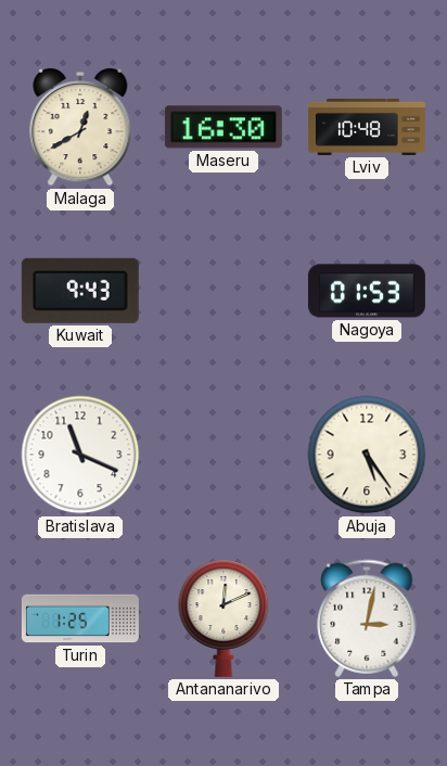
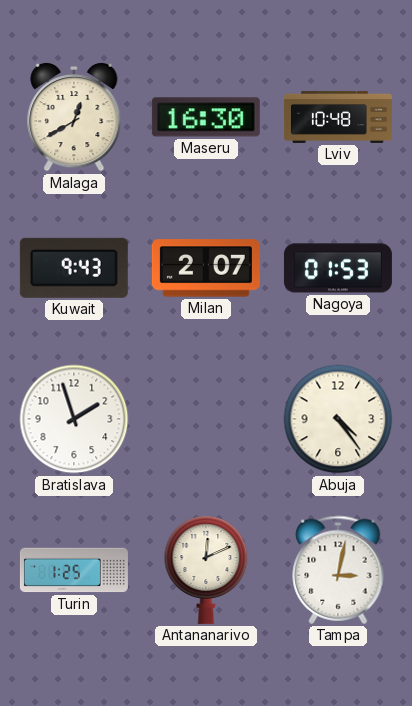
Milan: none -> 2:07 (206, 268)
Bratislava: 11:19 -> 1:57 (74, 419)
Abuja: 5:24 -> 4:24 (338, 419)
